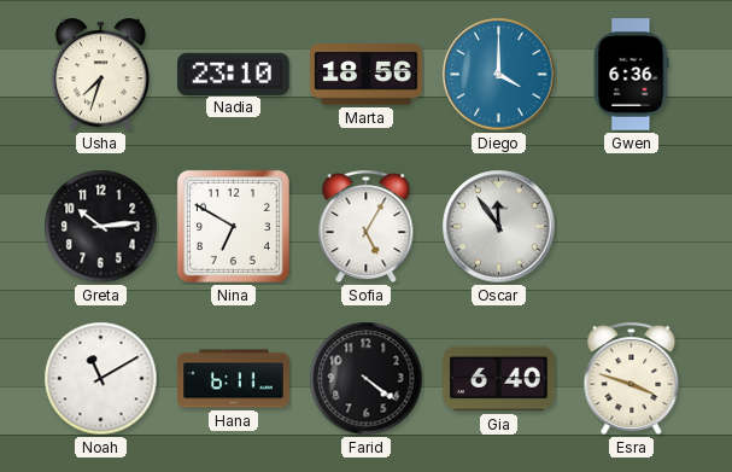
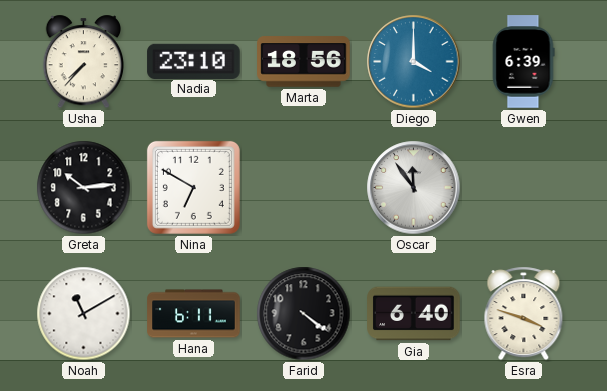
Usha: 7:33 -> 7:37 (83, 62)
Gwen: 6:36 -> 6:39 (523, 62)
Sofia: 5:05 -> none (367, 227)
